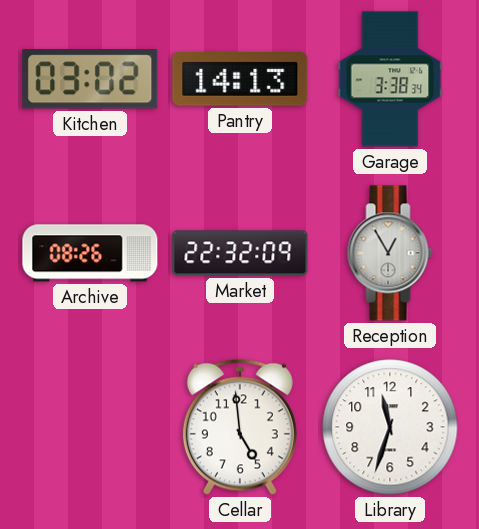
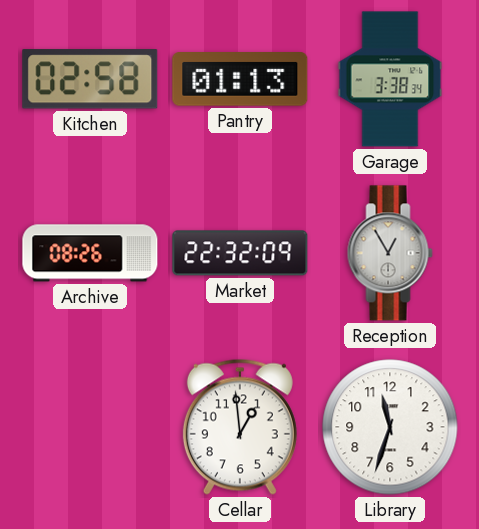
Kitchen: 03:02 -> 02:58 (90, 79)
Pantry: 14:13 -> 01:13 (240, 80)
Cellar: 4:59 -> 12:59 (240, 427)
